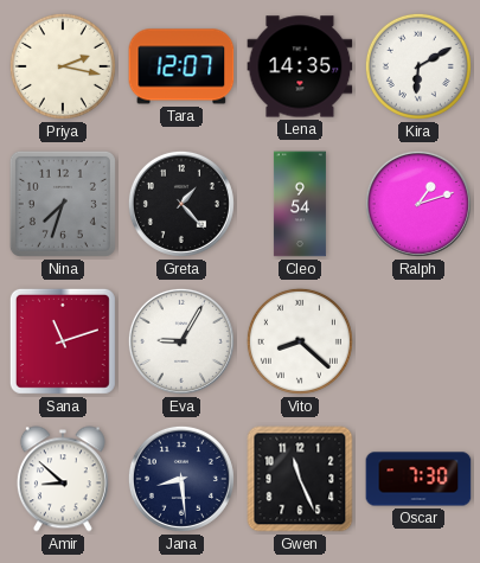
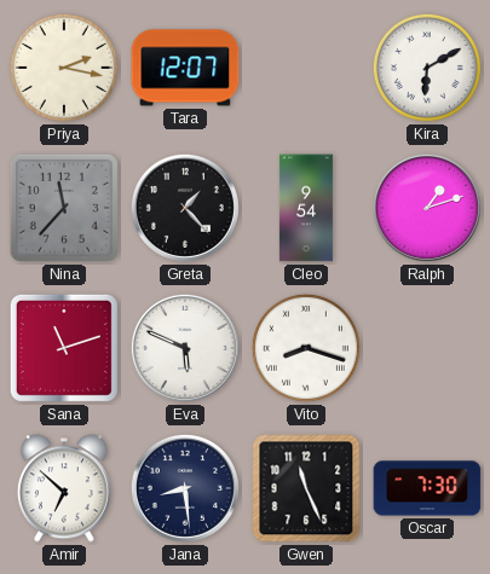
Lena: 14:35 -> none (300, 66)
Nina: 7:33 -> 11:37 (64, 208)
Eva: 9:05 -> 5:49 (185, 348)
Vito: 8:22 -> 8:18 (306, 348)
Amir: 8:52 -> 6:52 (64, 488)
